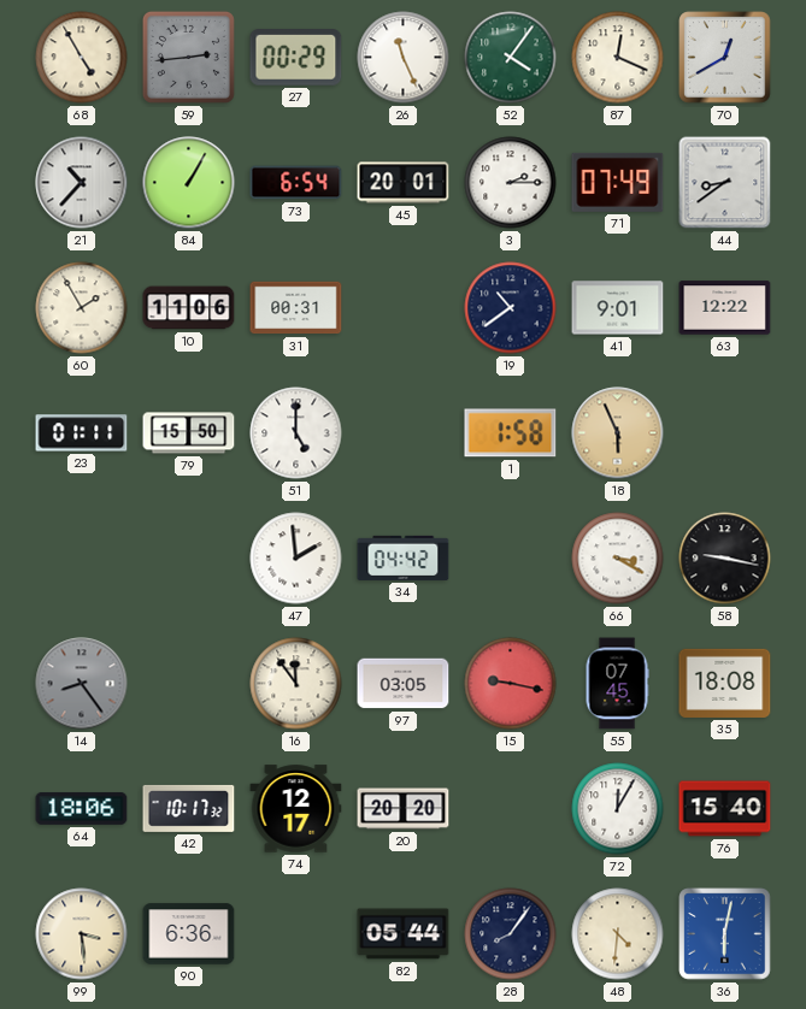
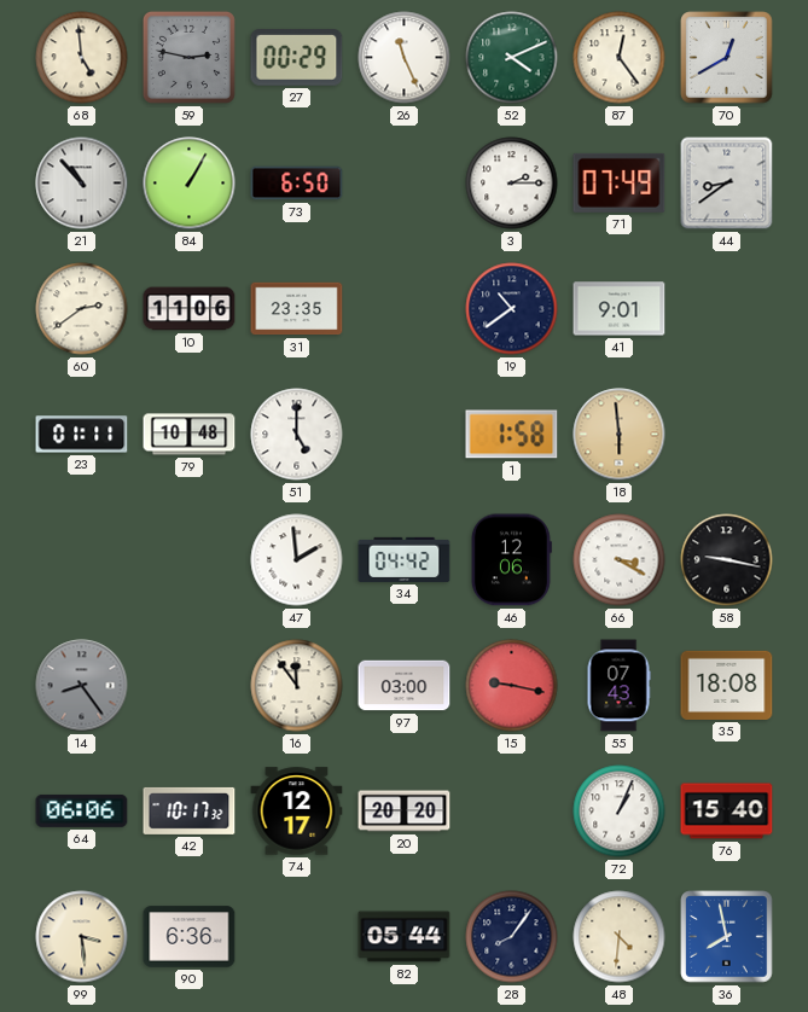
68: 4:55 -> 4:59 (82, 58)
59: 2:44 -> 2:47 (188, 57)
52: 4:06 -> 4:11 (512, 58)
87: 12:19 -> 12:24 (620, 58)
21: 10:37 -> 10:53 (82, 184)
73: 6:54 -> 6:50 (297, 184)
45: 20:01 -> none (404, 183)
60: 1:55 -> 2:39 (82, 309)
31: 00:31 -> 23:35 (297, 309)
63: 12:22 -> none (725, 308)
79: 15:50 -> 10:48 (190, 435)
18: 5:56 -> 5:59 (620, 435)
46: none -> 12:06 (511, 560)
97: 03:05 -> 03:00 (405, 686)
55: 07:45 -> 07:43 (618, 686)
64: 18:06 -> 06:06 (82, 810)
72: 12:05 -> 1:04 (620, 812)
36: 6:02 -> 7:58 (727, 937)
